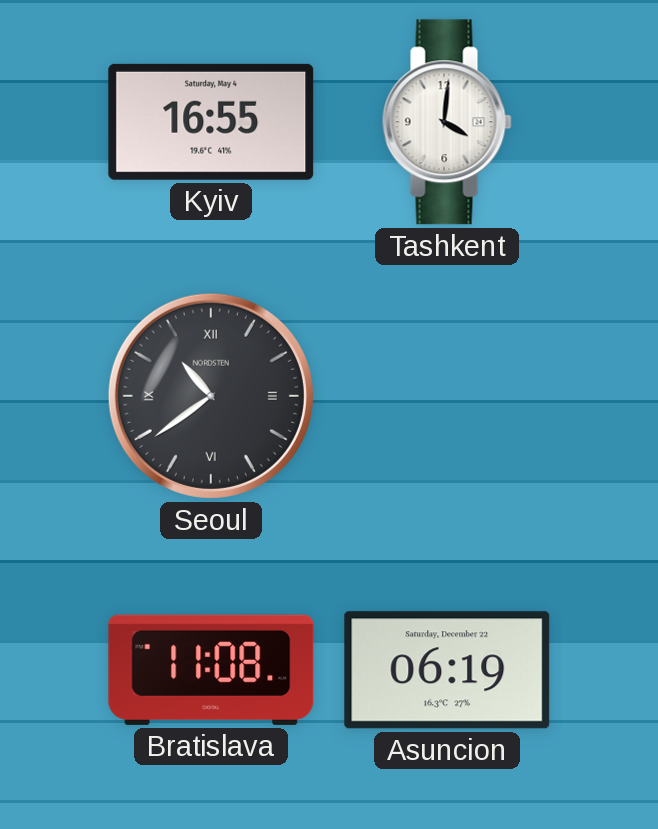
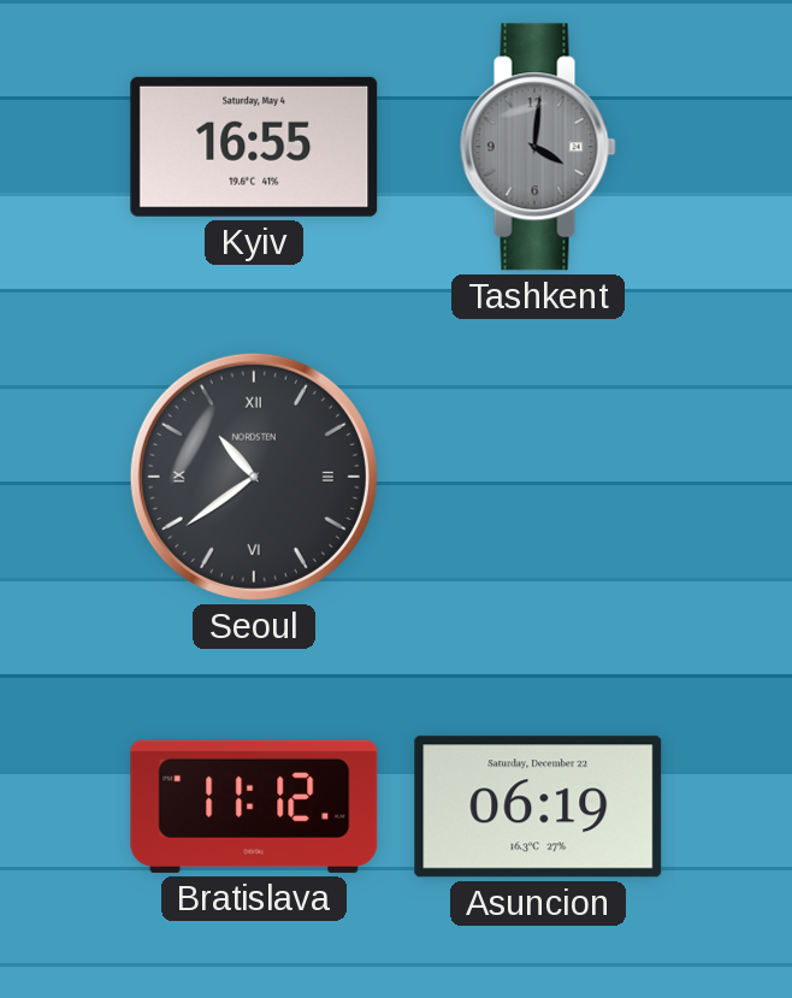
Tashkent dial: white -> grey (538, 147)
Bratislava: 11:08 -> 11:12 (254, 807)
